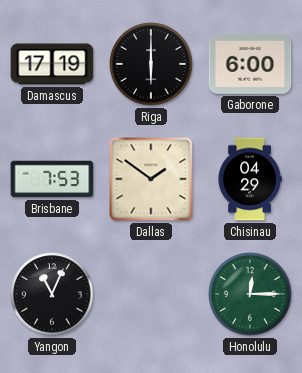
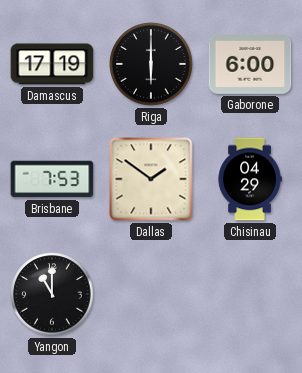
Yangon: 11:04 -> 11:00 (52, 294)
Honolulu: 12:15 -> none (250, 294)
